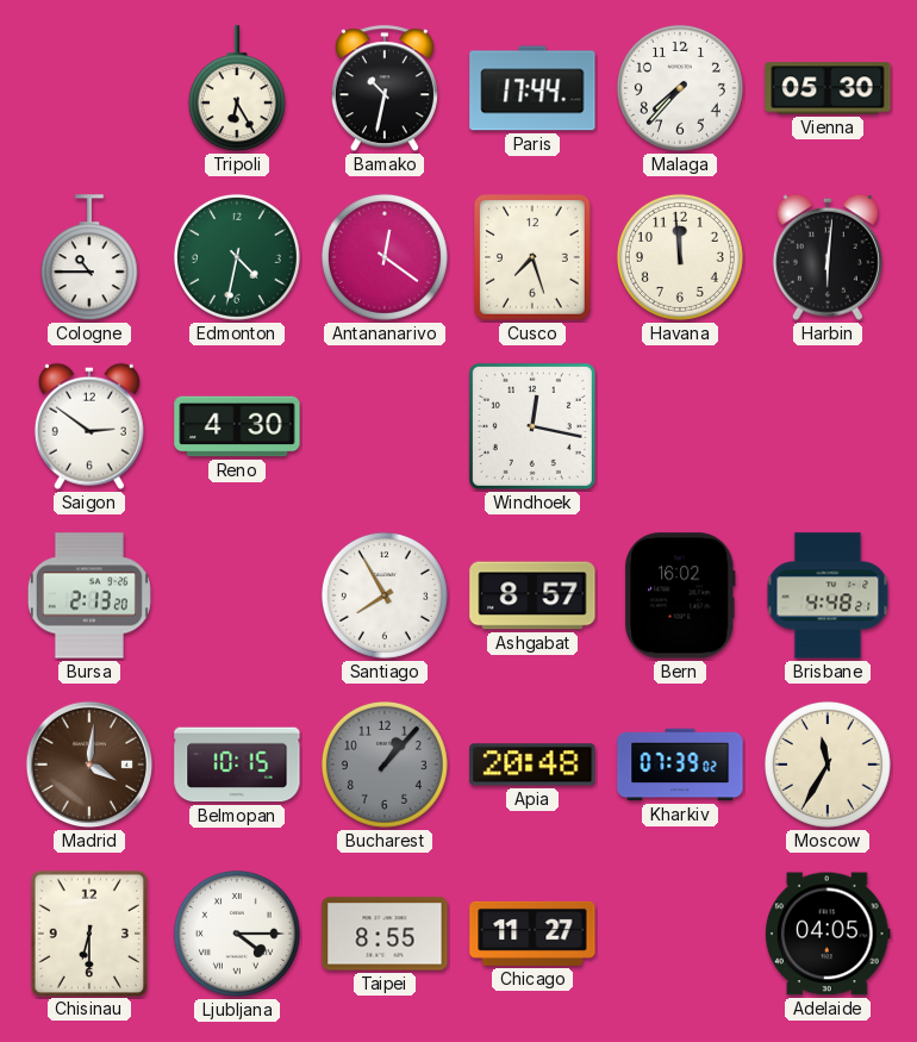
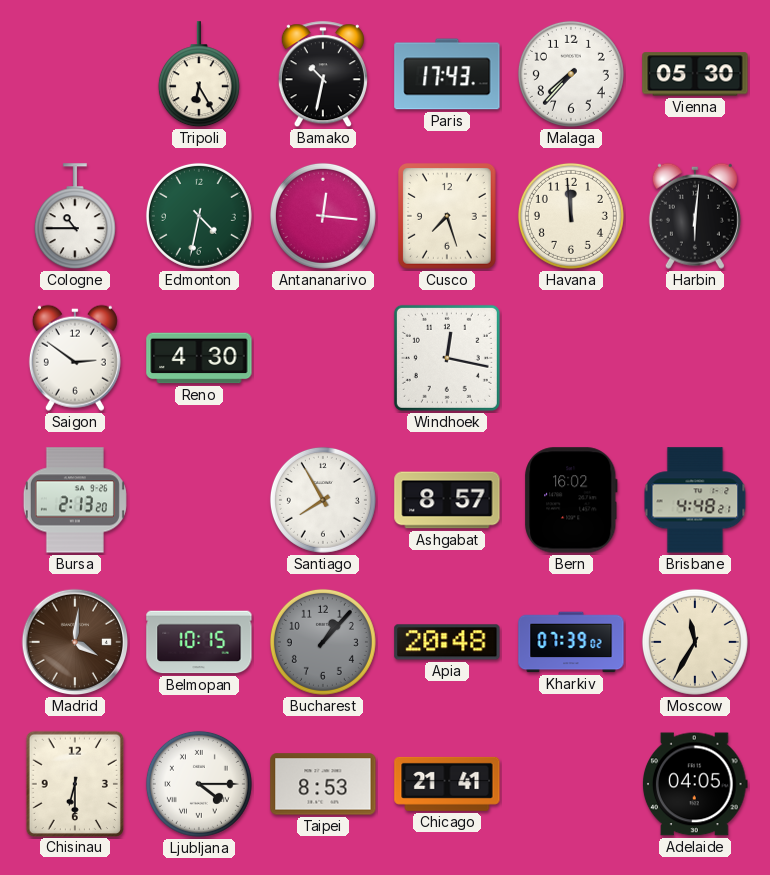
Paris: 17:44 -> 17:43 (447, 74)
Antananarivo: 12:21 -> 12:16 (323, 216)
Taipei: 8:55 -> 8:53 (323, 784)
Chicago: 11:27 -> 21:41 (447, 784)
